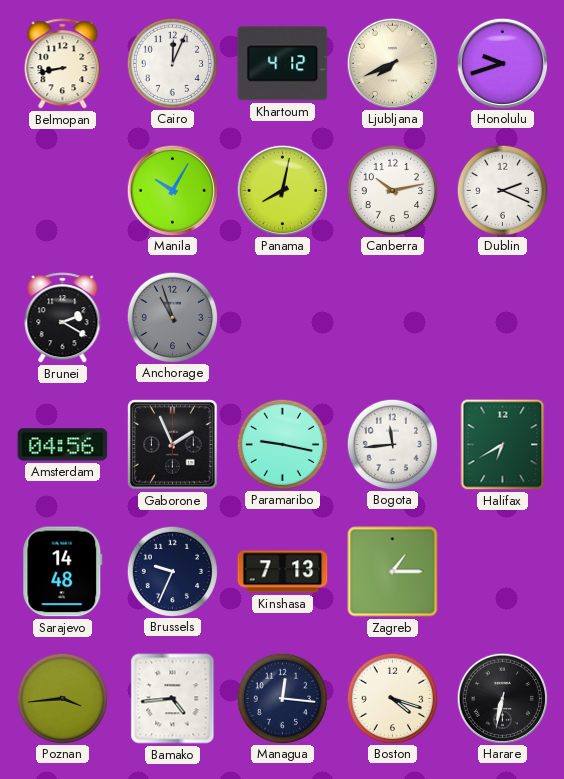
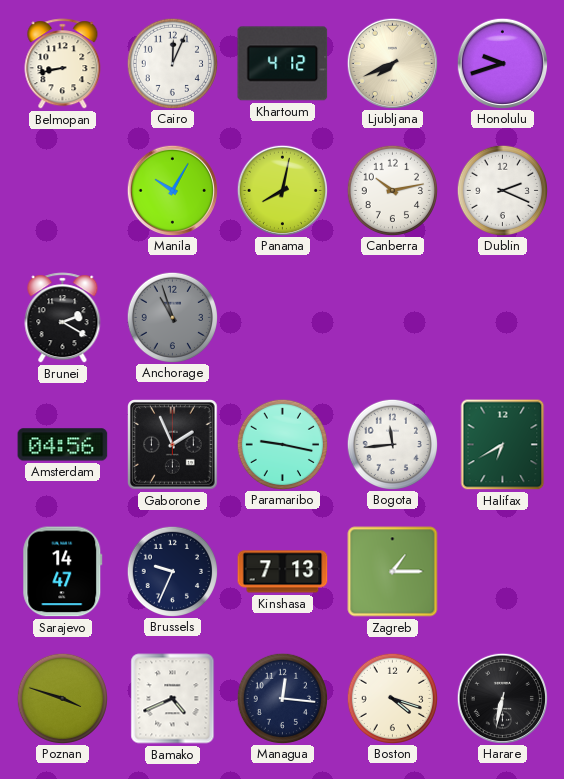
Sarajevo: 14:48 -> 14:47 (63, 572)
Poznan: 3:44 -> 3:48 (62, 698)
Bamako: 4:44 -> 4:41 (173, 699)
